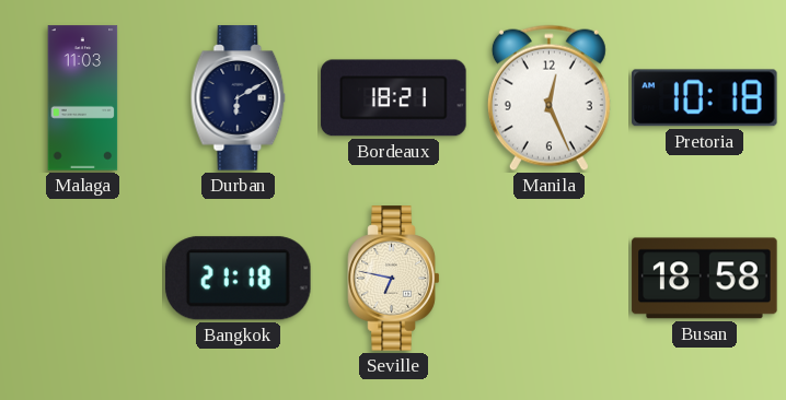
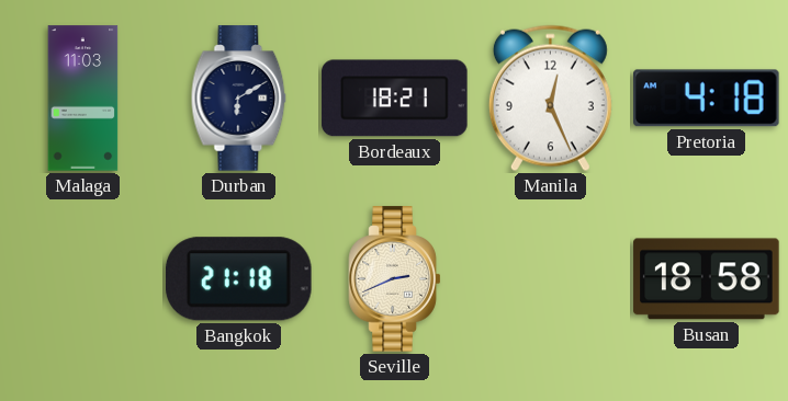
Pretoria: 10:18 -> 4:18 (707, 99)
Seville: 6:47 -> 2:41 (395, 279)
